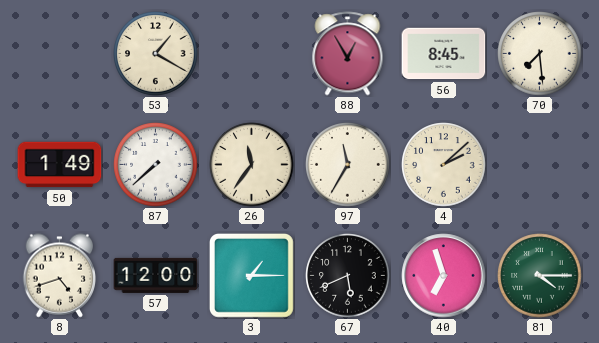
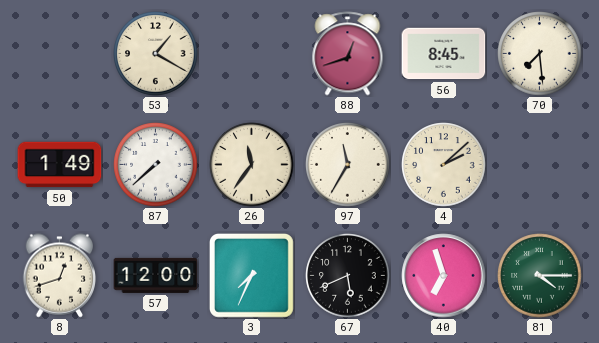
88: 12:55 -> 12:42 (348, 54)
8: 4:42 -> 12:42 (60, 276)
3: 1:15 -> 7:34 (251, 275)
